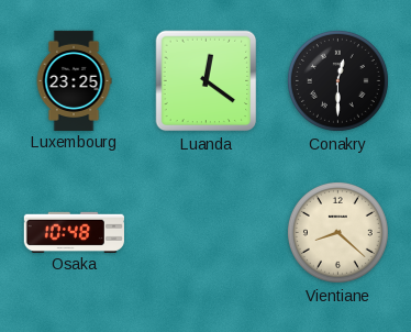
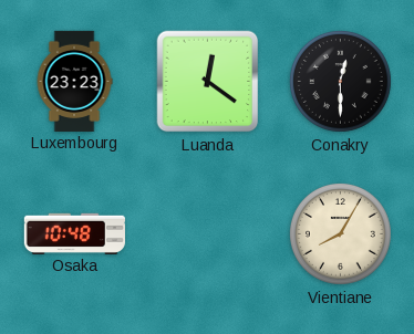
Luxembourg: 23:25 -> 23:23 (74, 81)
Vientiane: 8:22 -> 8:05 (340, 233)
